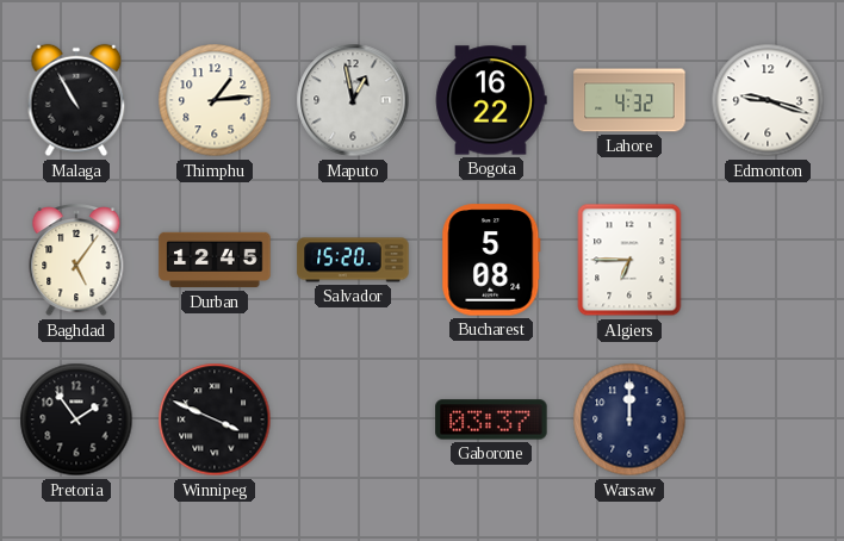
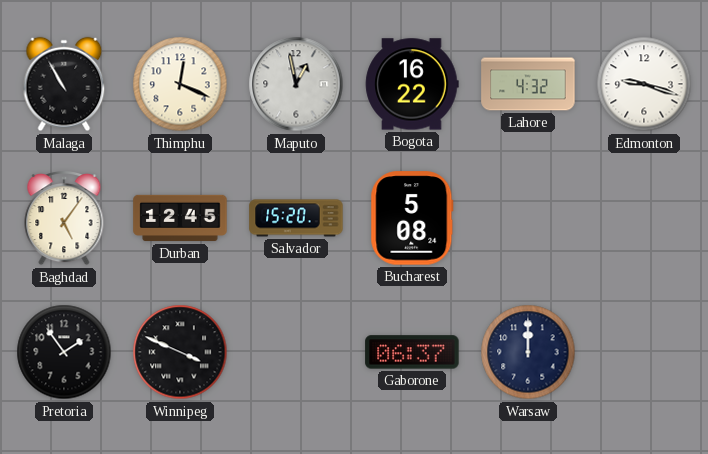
Thimphu: 1:14 -> 12:19 (180, 84)
Algiers: 6:45 -> none (629, 260)
Gaborone: 03:37 -> 06:37 (412, 352)
